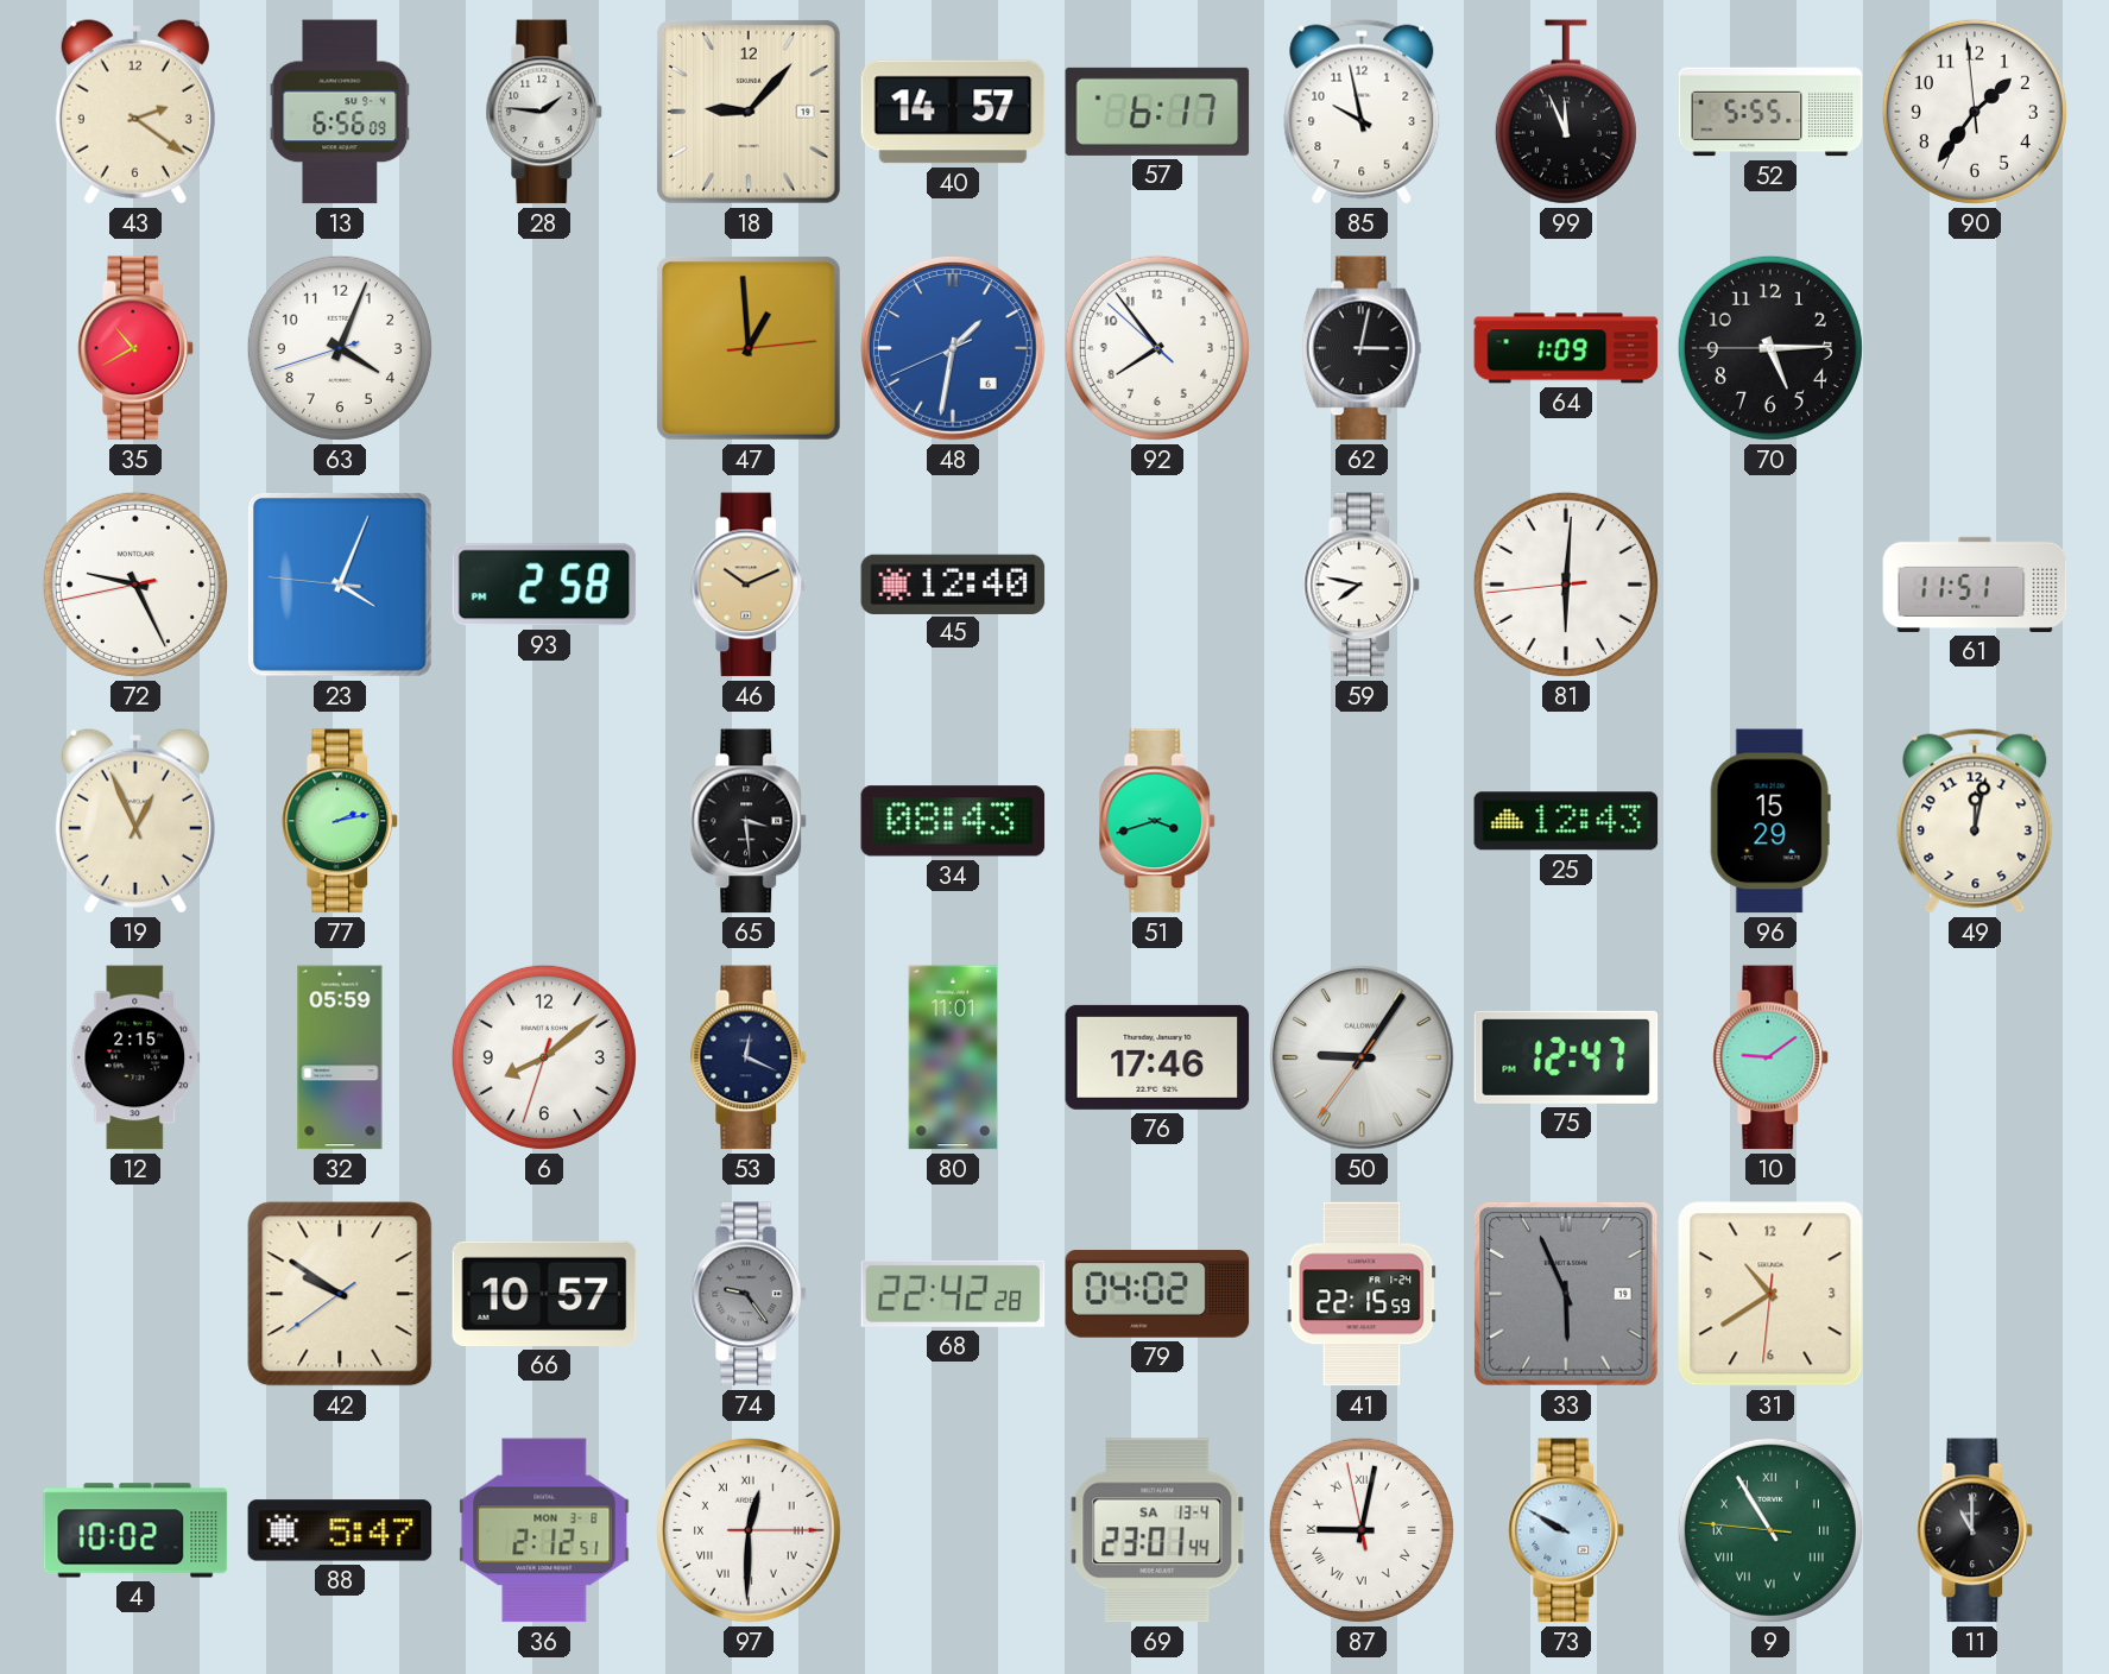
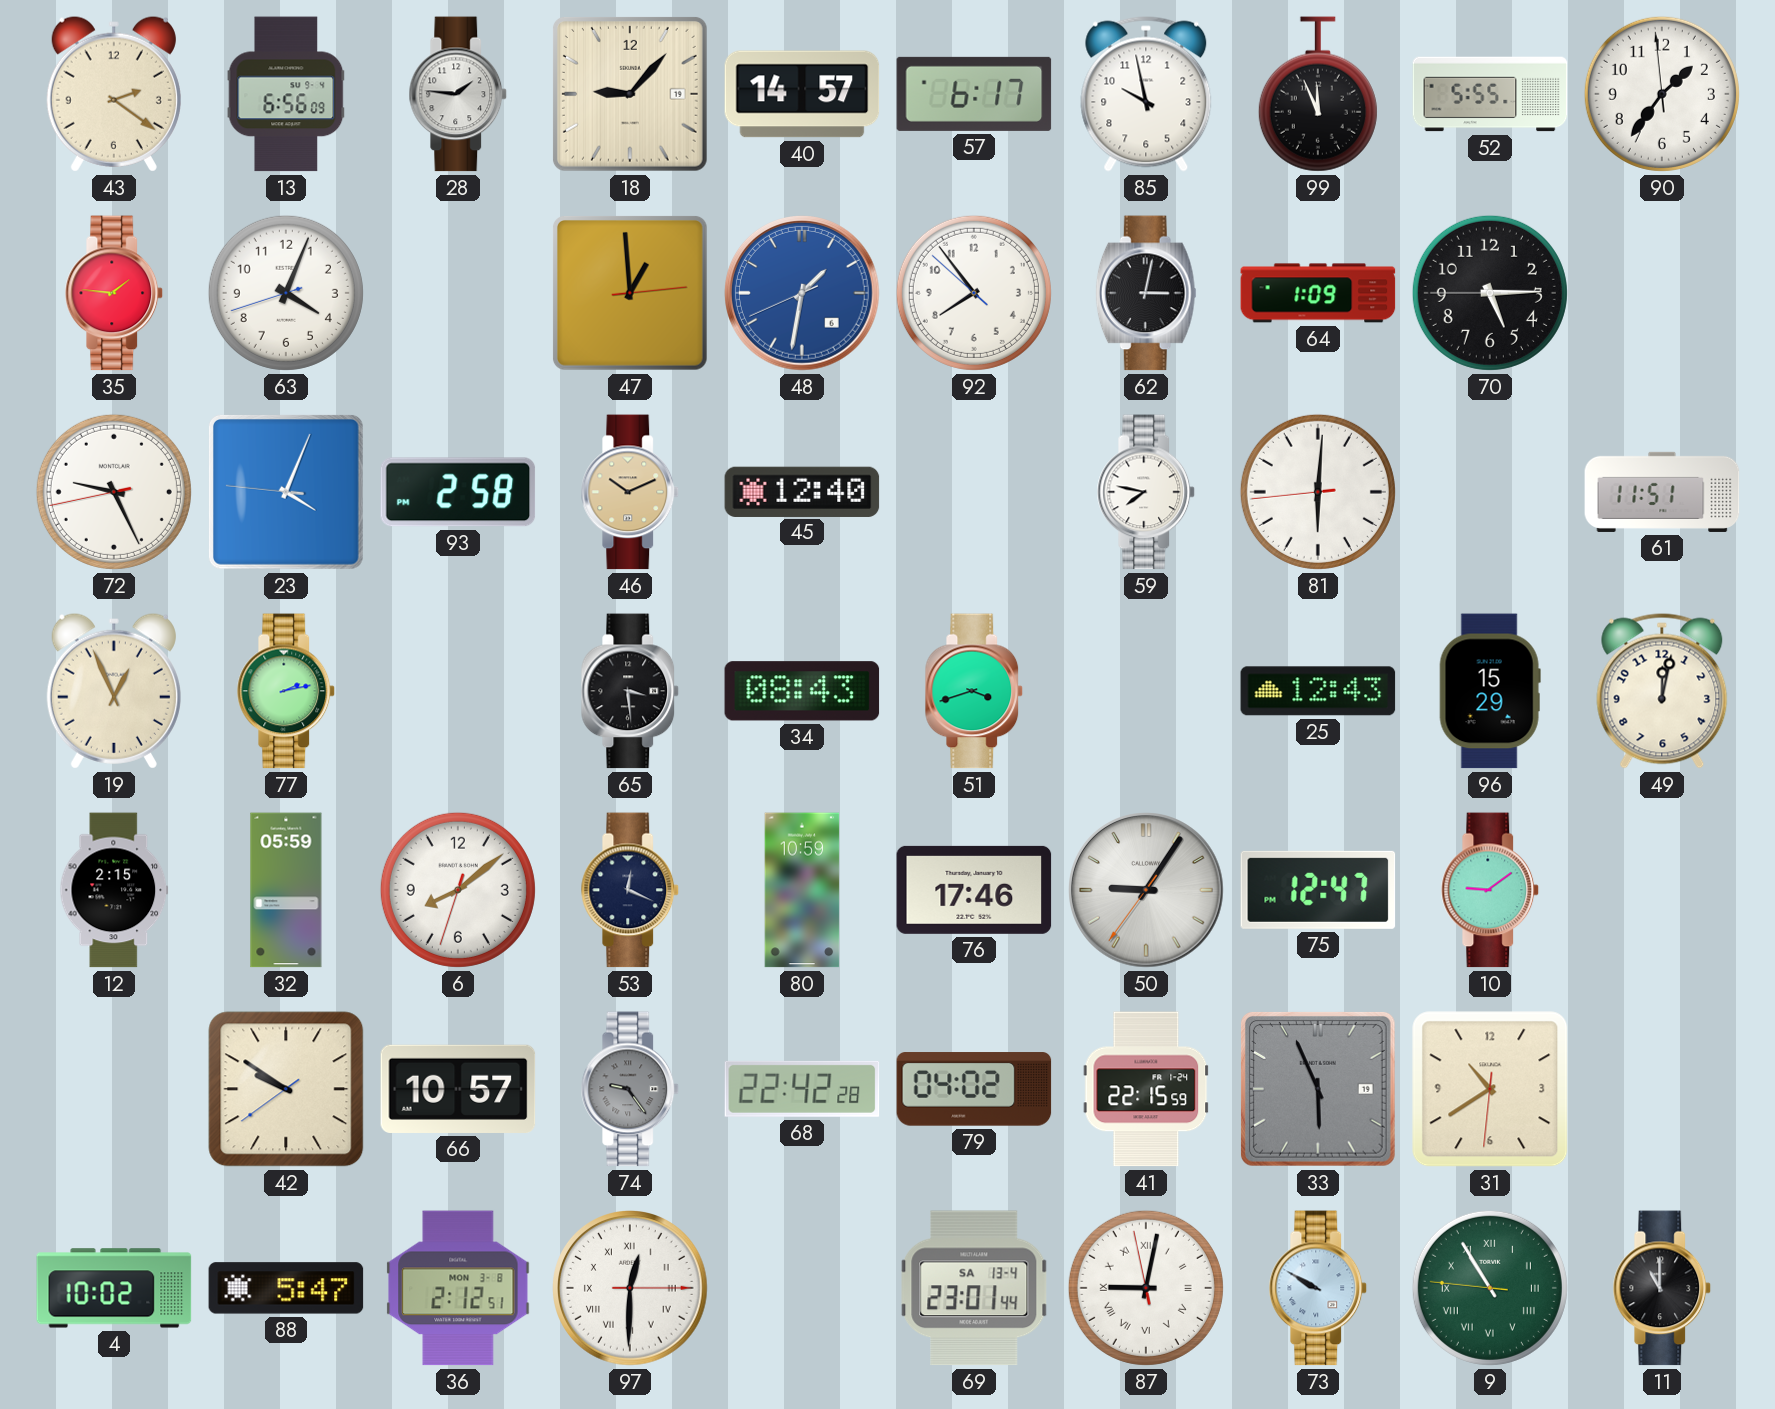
35: 10:40 -> 1:46 (114, 293)
80: 11:01 -> 10:59 (802, 890)
